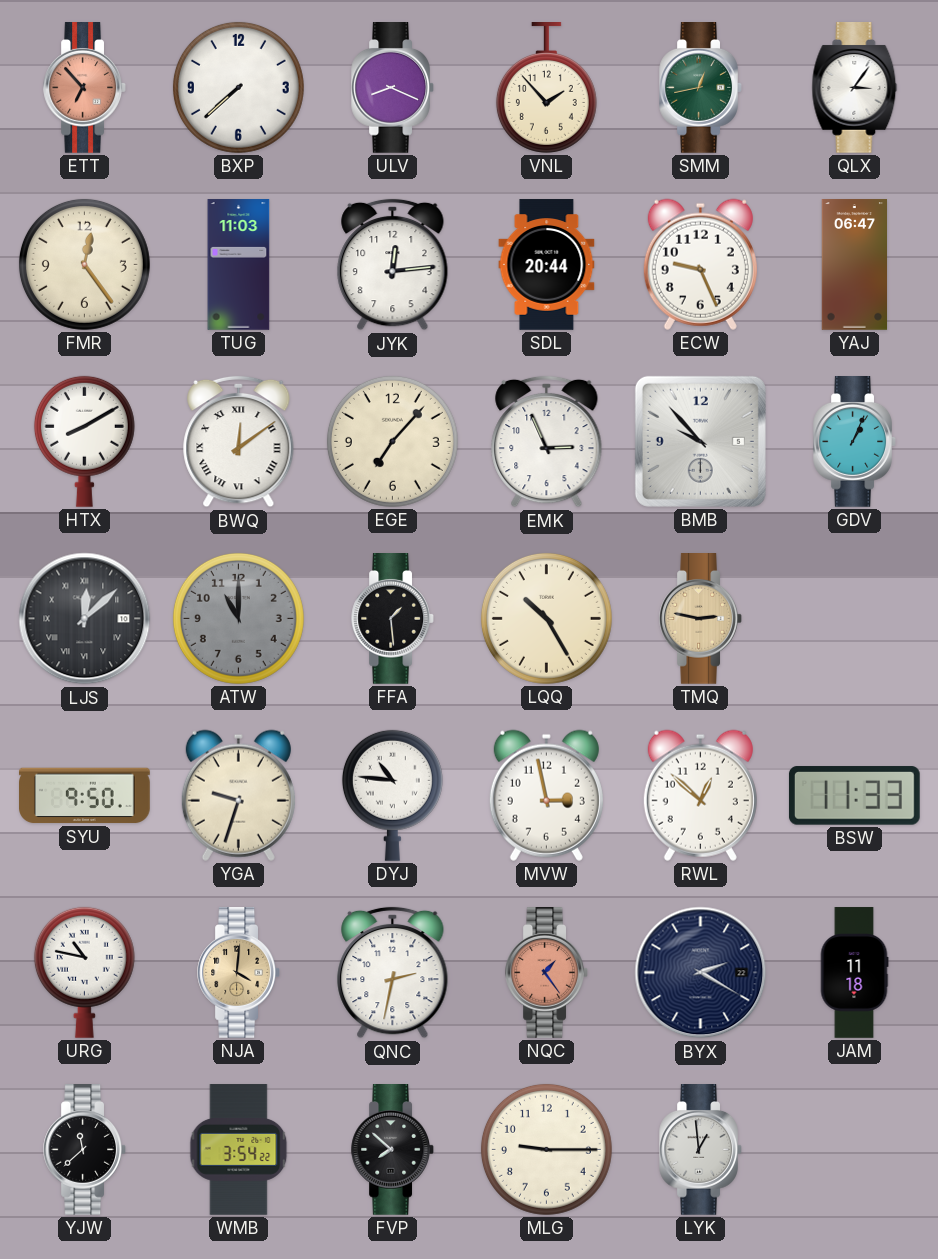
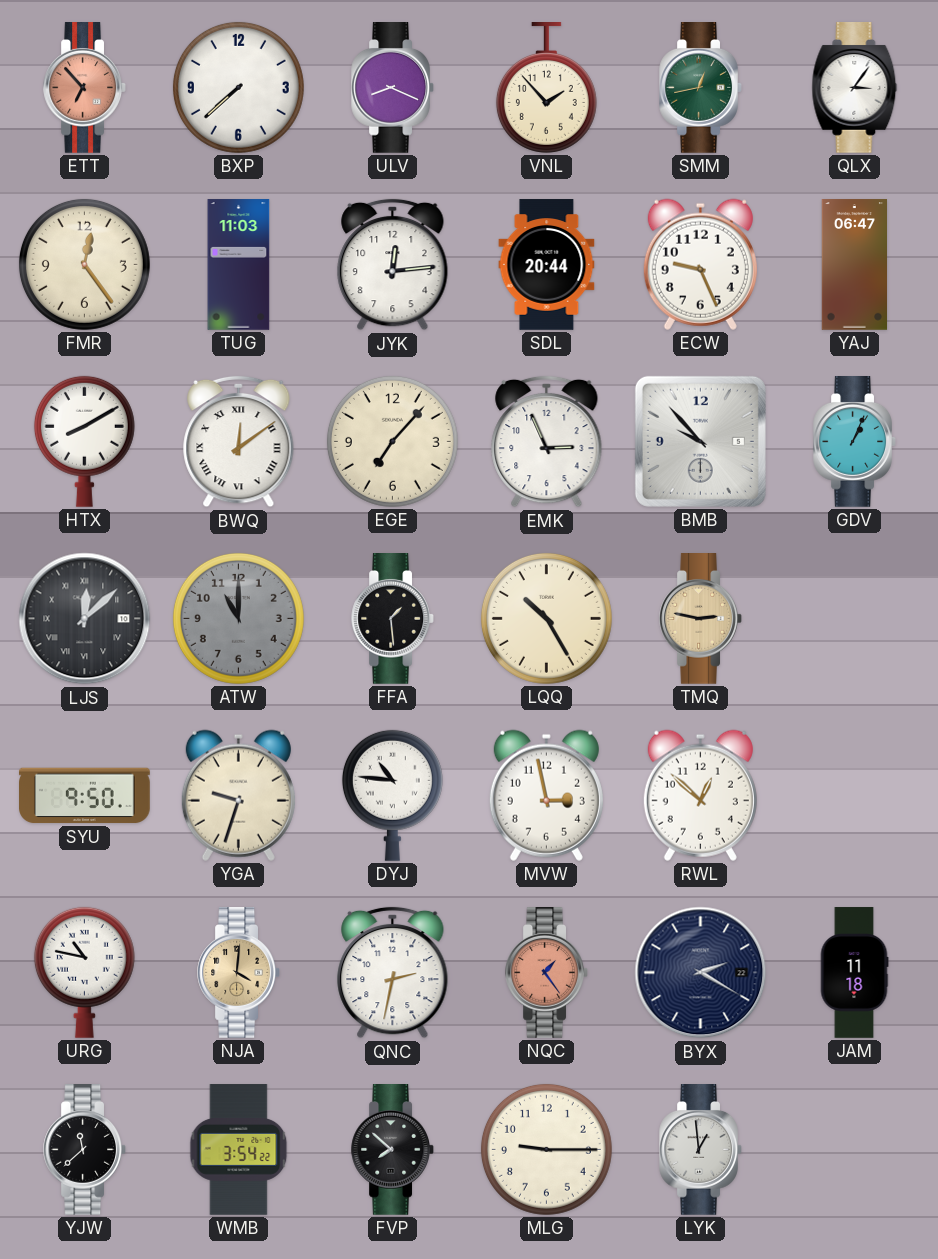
BSW: 11:33 -> none (854, 796)
